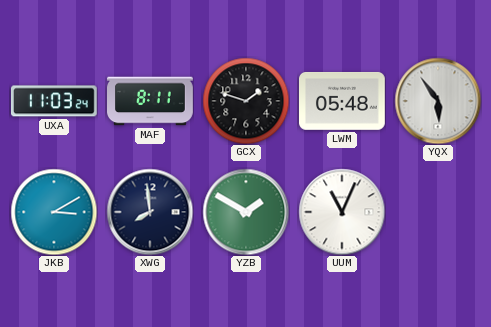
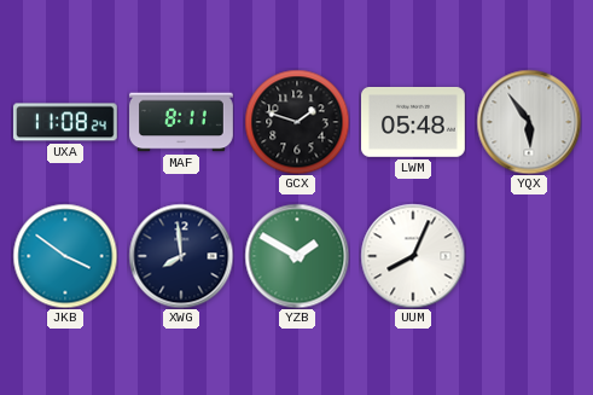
UXA: 11:03 -> 11:08 (65, 122)
JKB: 3:10 -> 3:51 (65, 256)
UUM: 11:04 -> 8:04 (413, 256)
